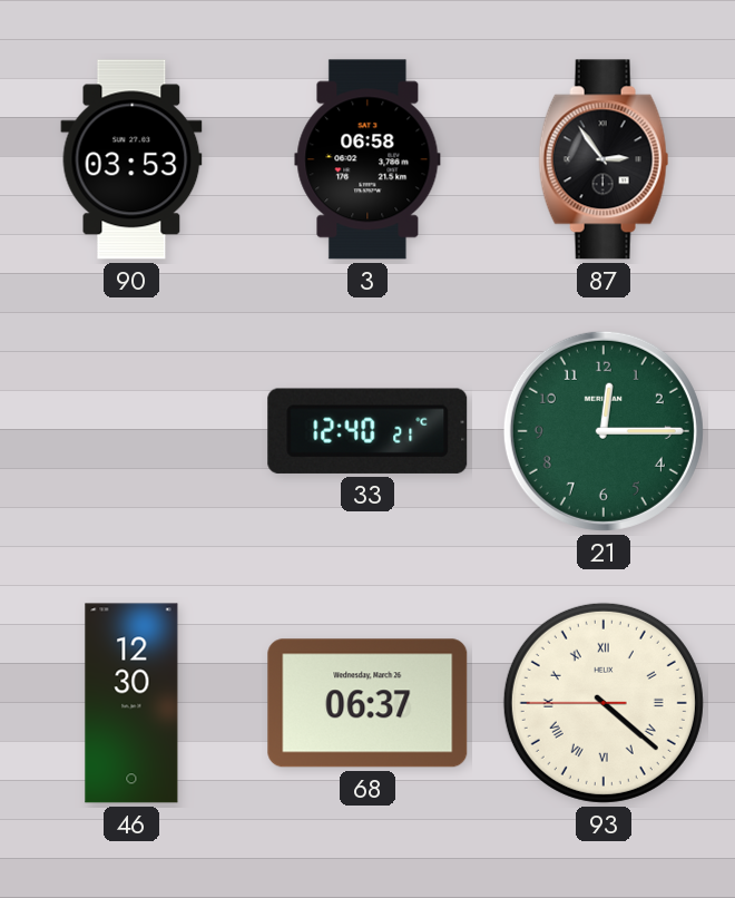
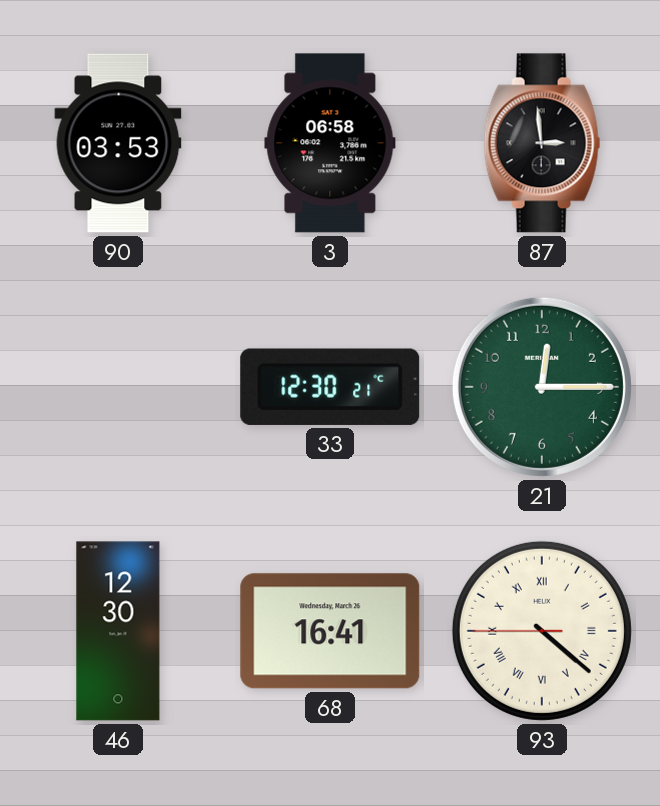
87: 2:54 -> 2:59 (542, 143)
33: 12:40 -> 12:30 (330, 387)
68: 06:37 -> 16:41 (330, 631)
